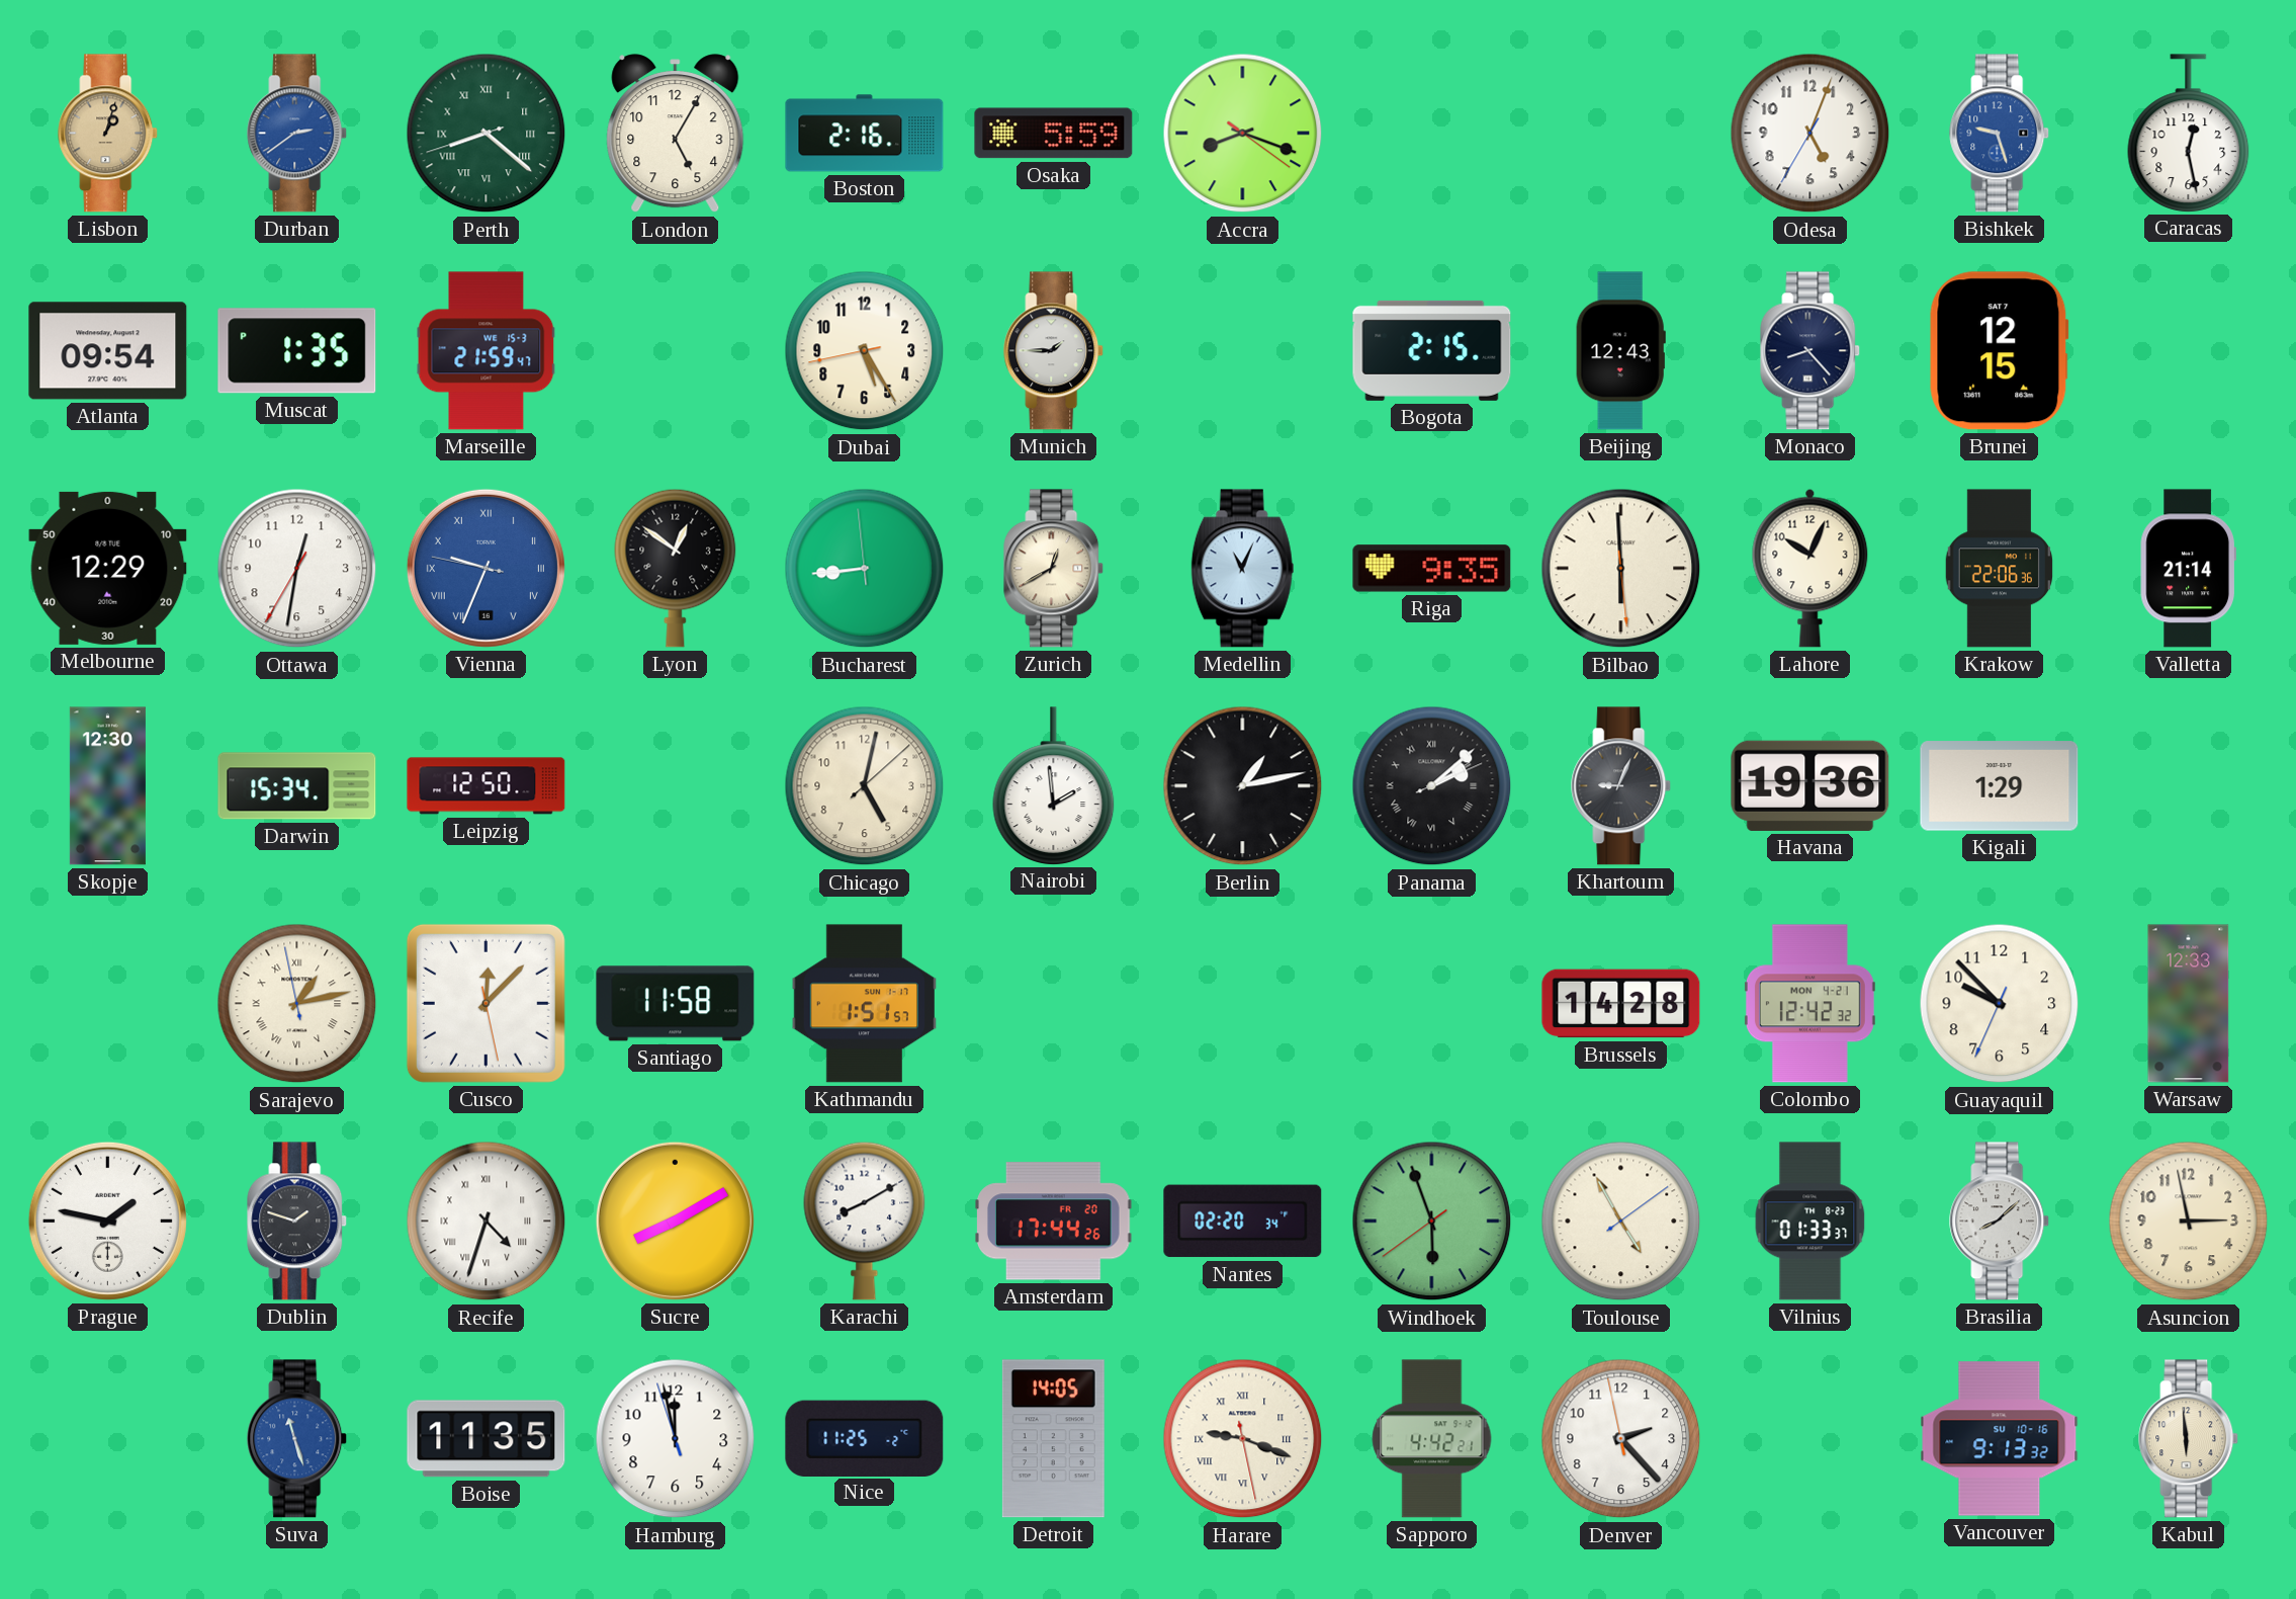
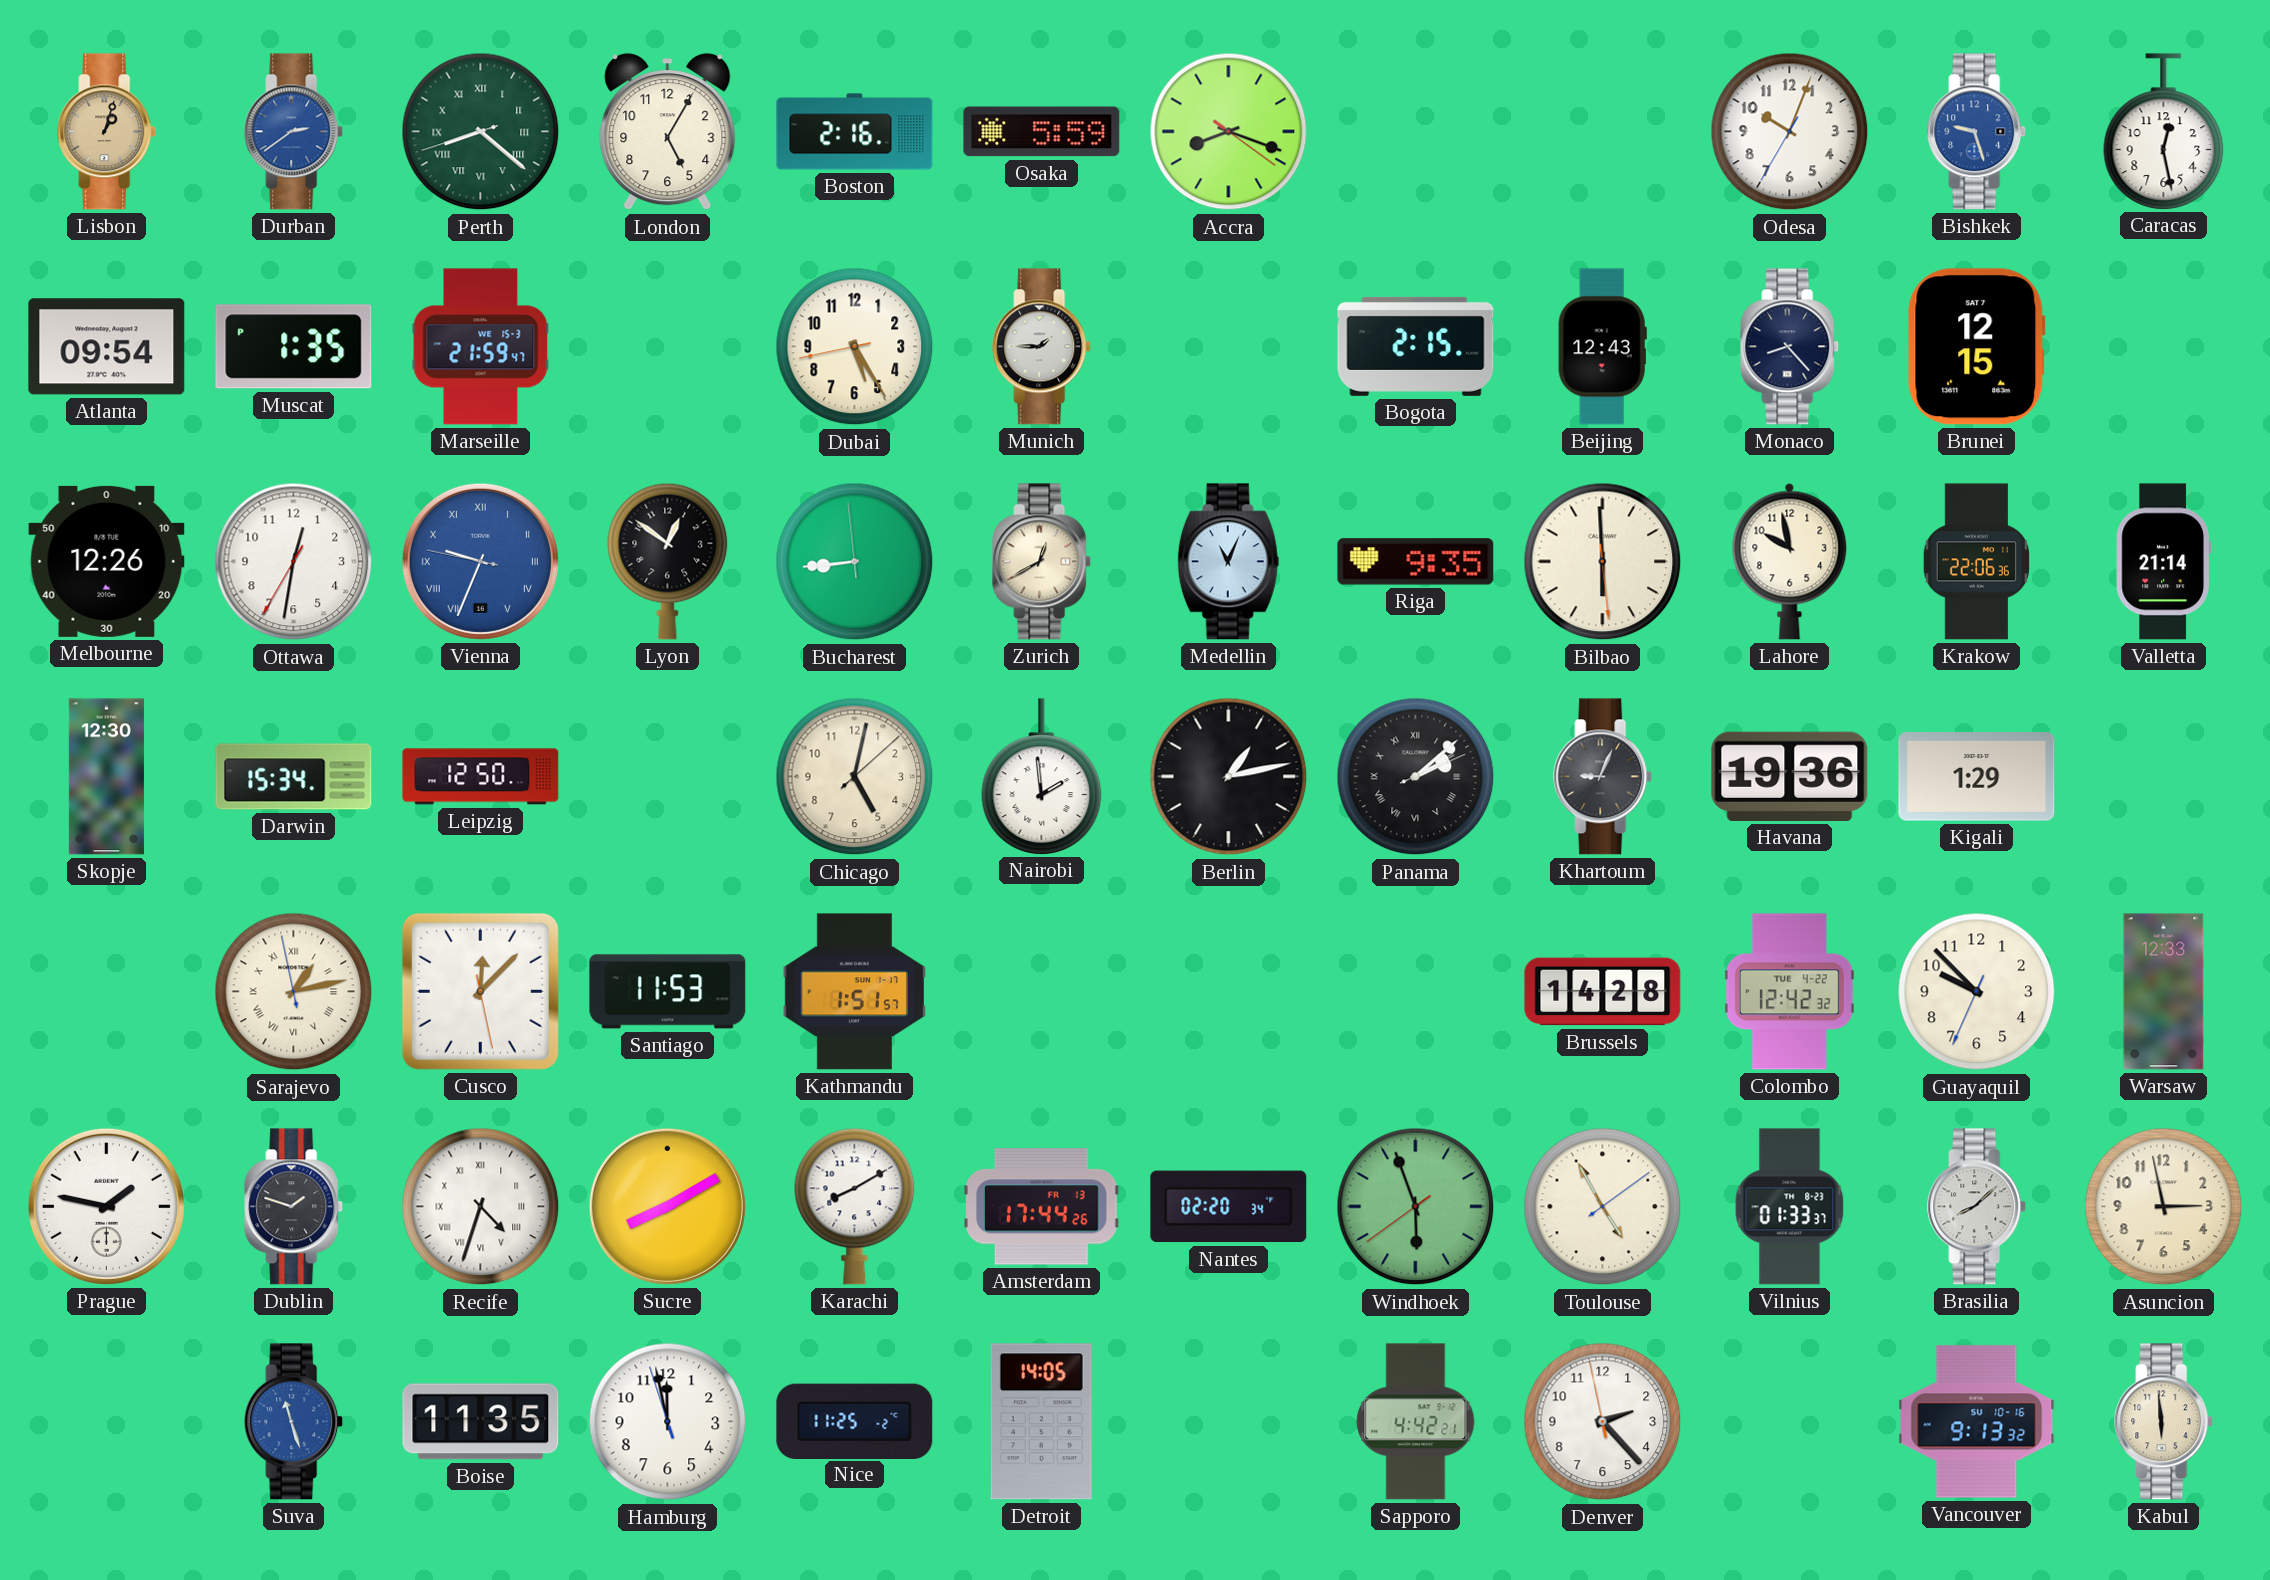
Odesa: 5:03 -> 10:03 (1790, 132)
Melbourne: 12:29 -> 12:26 (107, 561)
Lahore: 10:04 -> 9:58 (1790, 561)
Santiago: 11:58 -> 11:53 (668, 992)
Colombo date: MON 4-21 -> TUE 4-22 (1789, 992)
Amsterdam date: FR 20 -> FR 13 (1042, 1207)
Harare: 9:18 -> none (1243, 1439)
